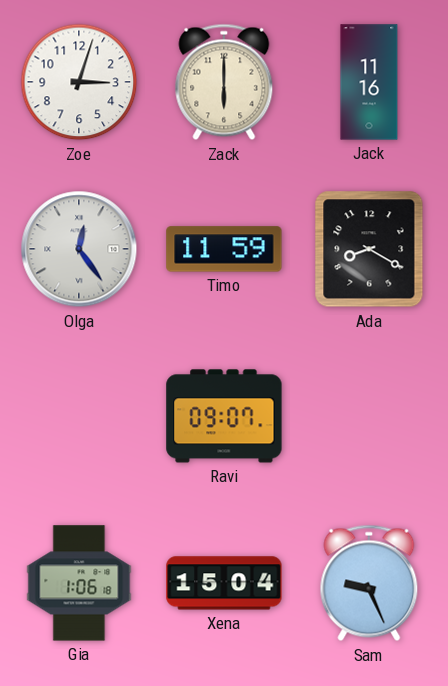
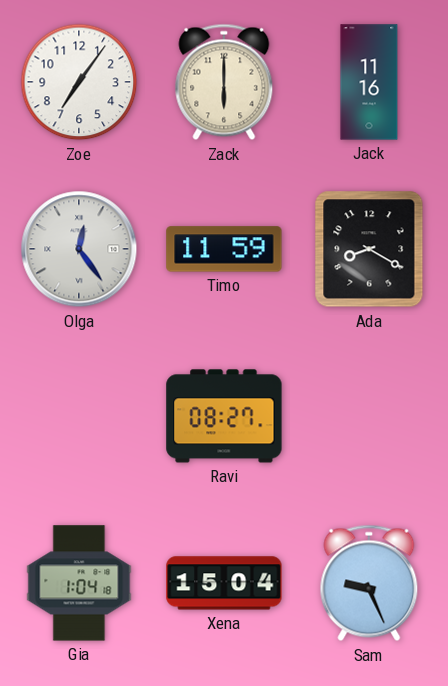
Zoe: 3:03 -> 7:06 (79, 82)
Ravi: 09:07 -> 08:27 (224, 416)
Gia: 1:06 -> 1:04 (79, 583)
